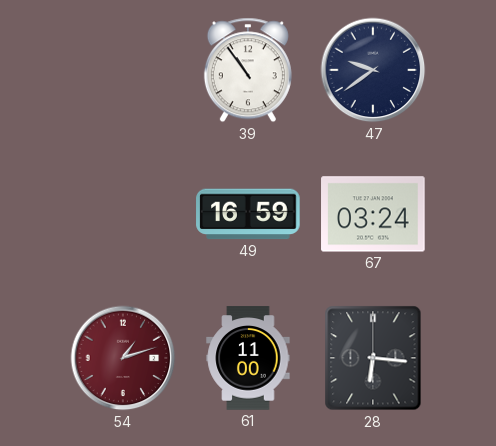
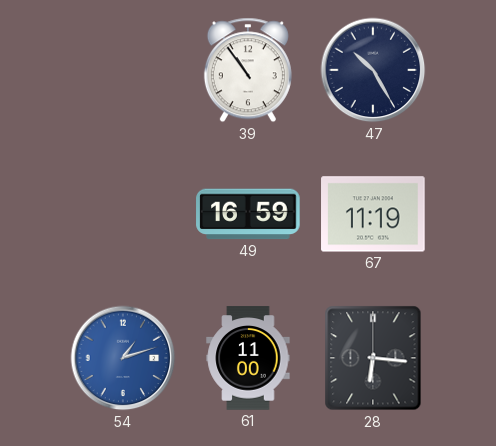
47: 9:39 -> 10:25 (373, 70)
67: 03:24 -> 11:19 (373, 214)
54 dial: burgundy -> blue (123, 358)
